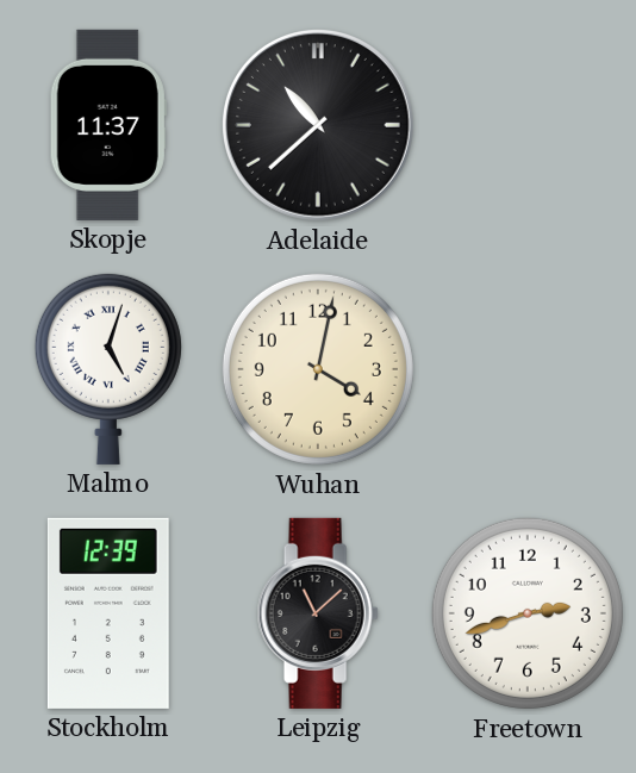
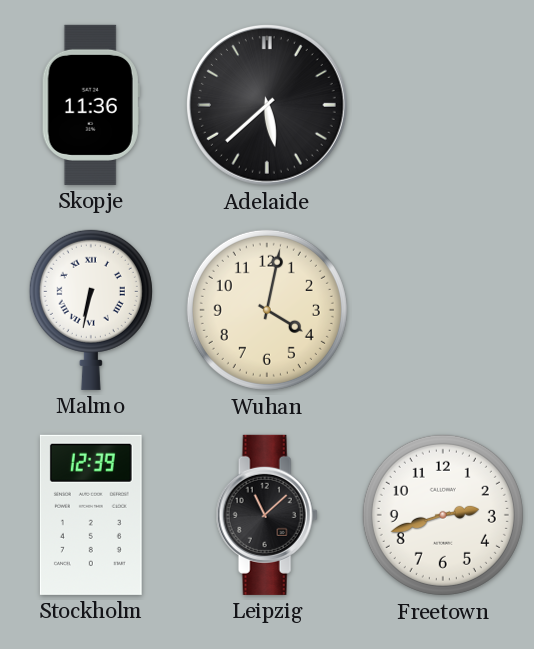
Skopje: 11:37 -> 11:36 (91, 105)
Adelaide: 10:38 -> 5:38 (267, 105)
Malmo: 5:03 -> 6:32 (91, 309)
